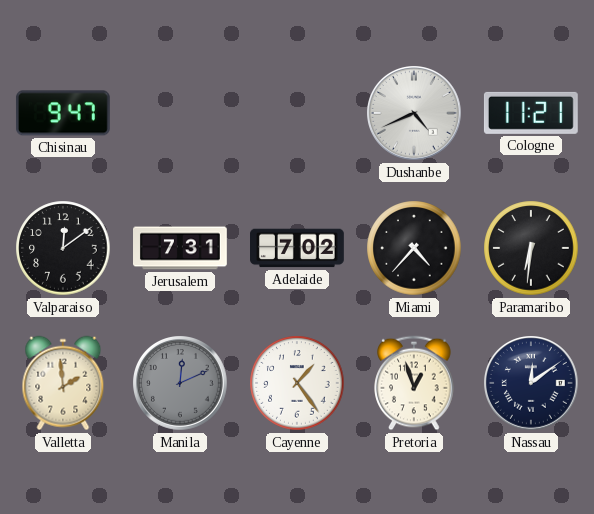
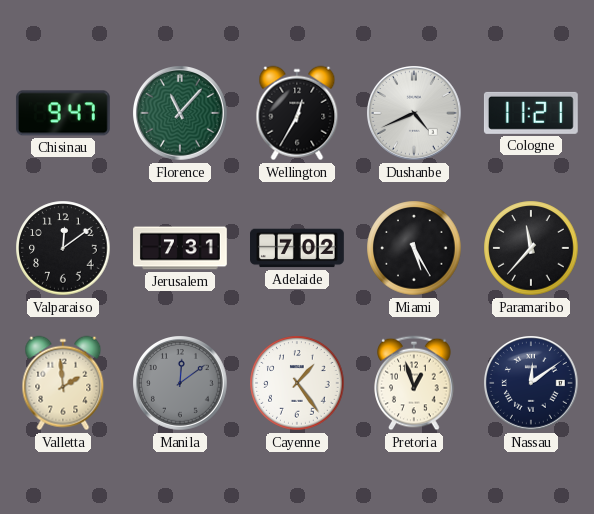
Florence: none -> 11:07 (181, 114)
Wellington: none -> 12:35 (297, 113)
Miami: 4:37 -> 5:25 (414, 248)
Paramaribo: 6:31 -> 11:37 (531, 248)
Manila: 12:11 -> 12:09 (181, 384)
